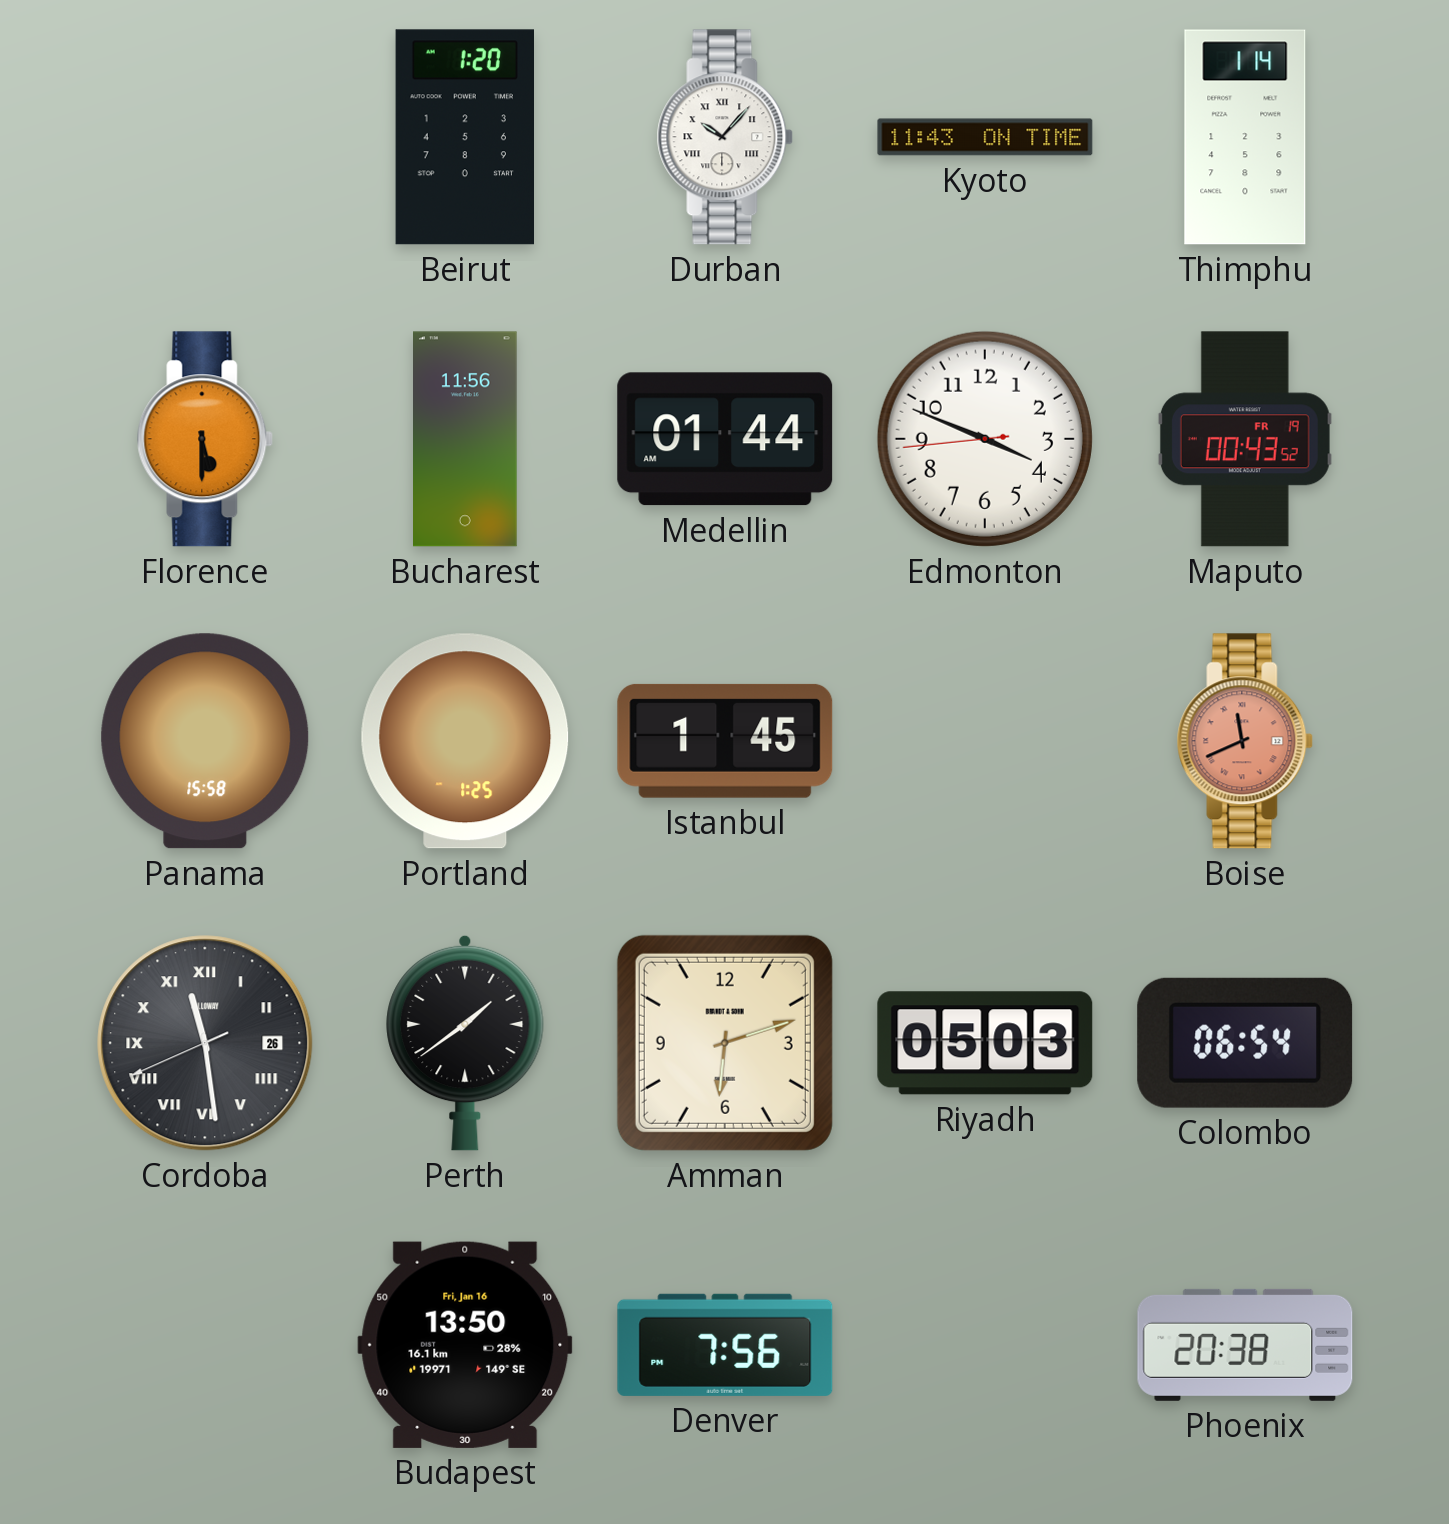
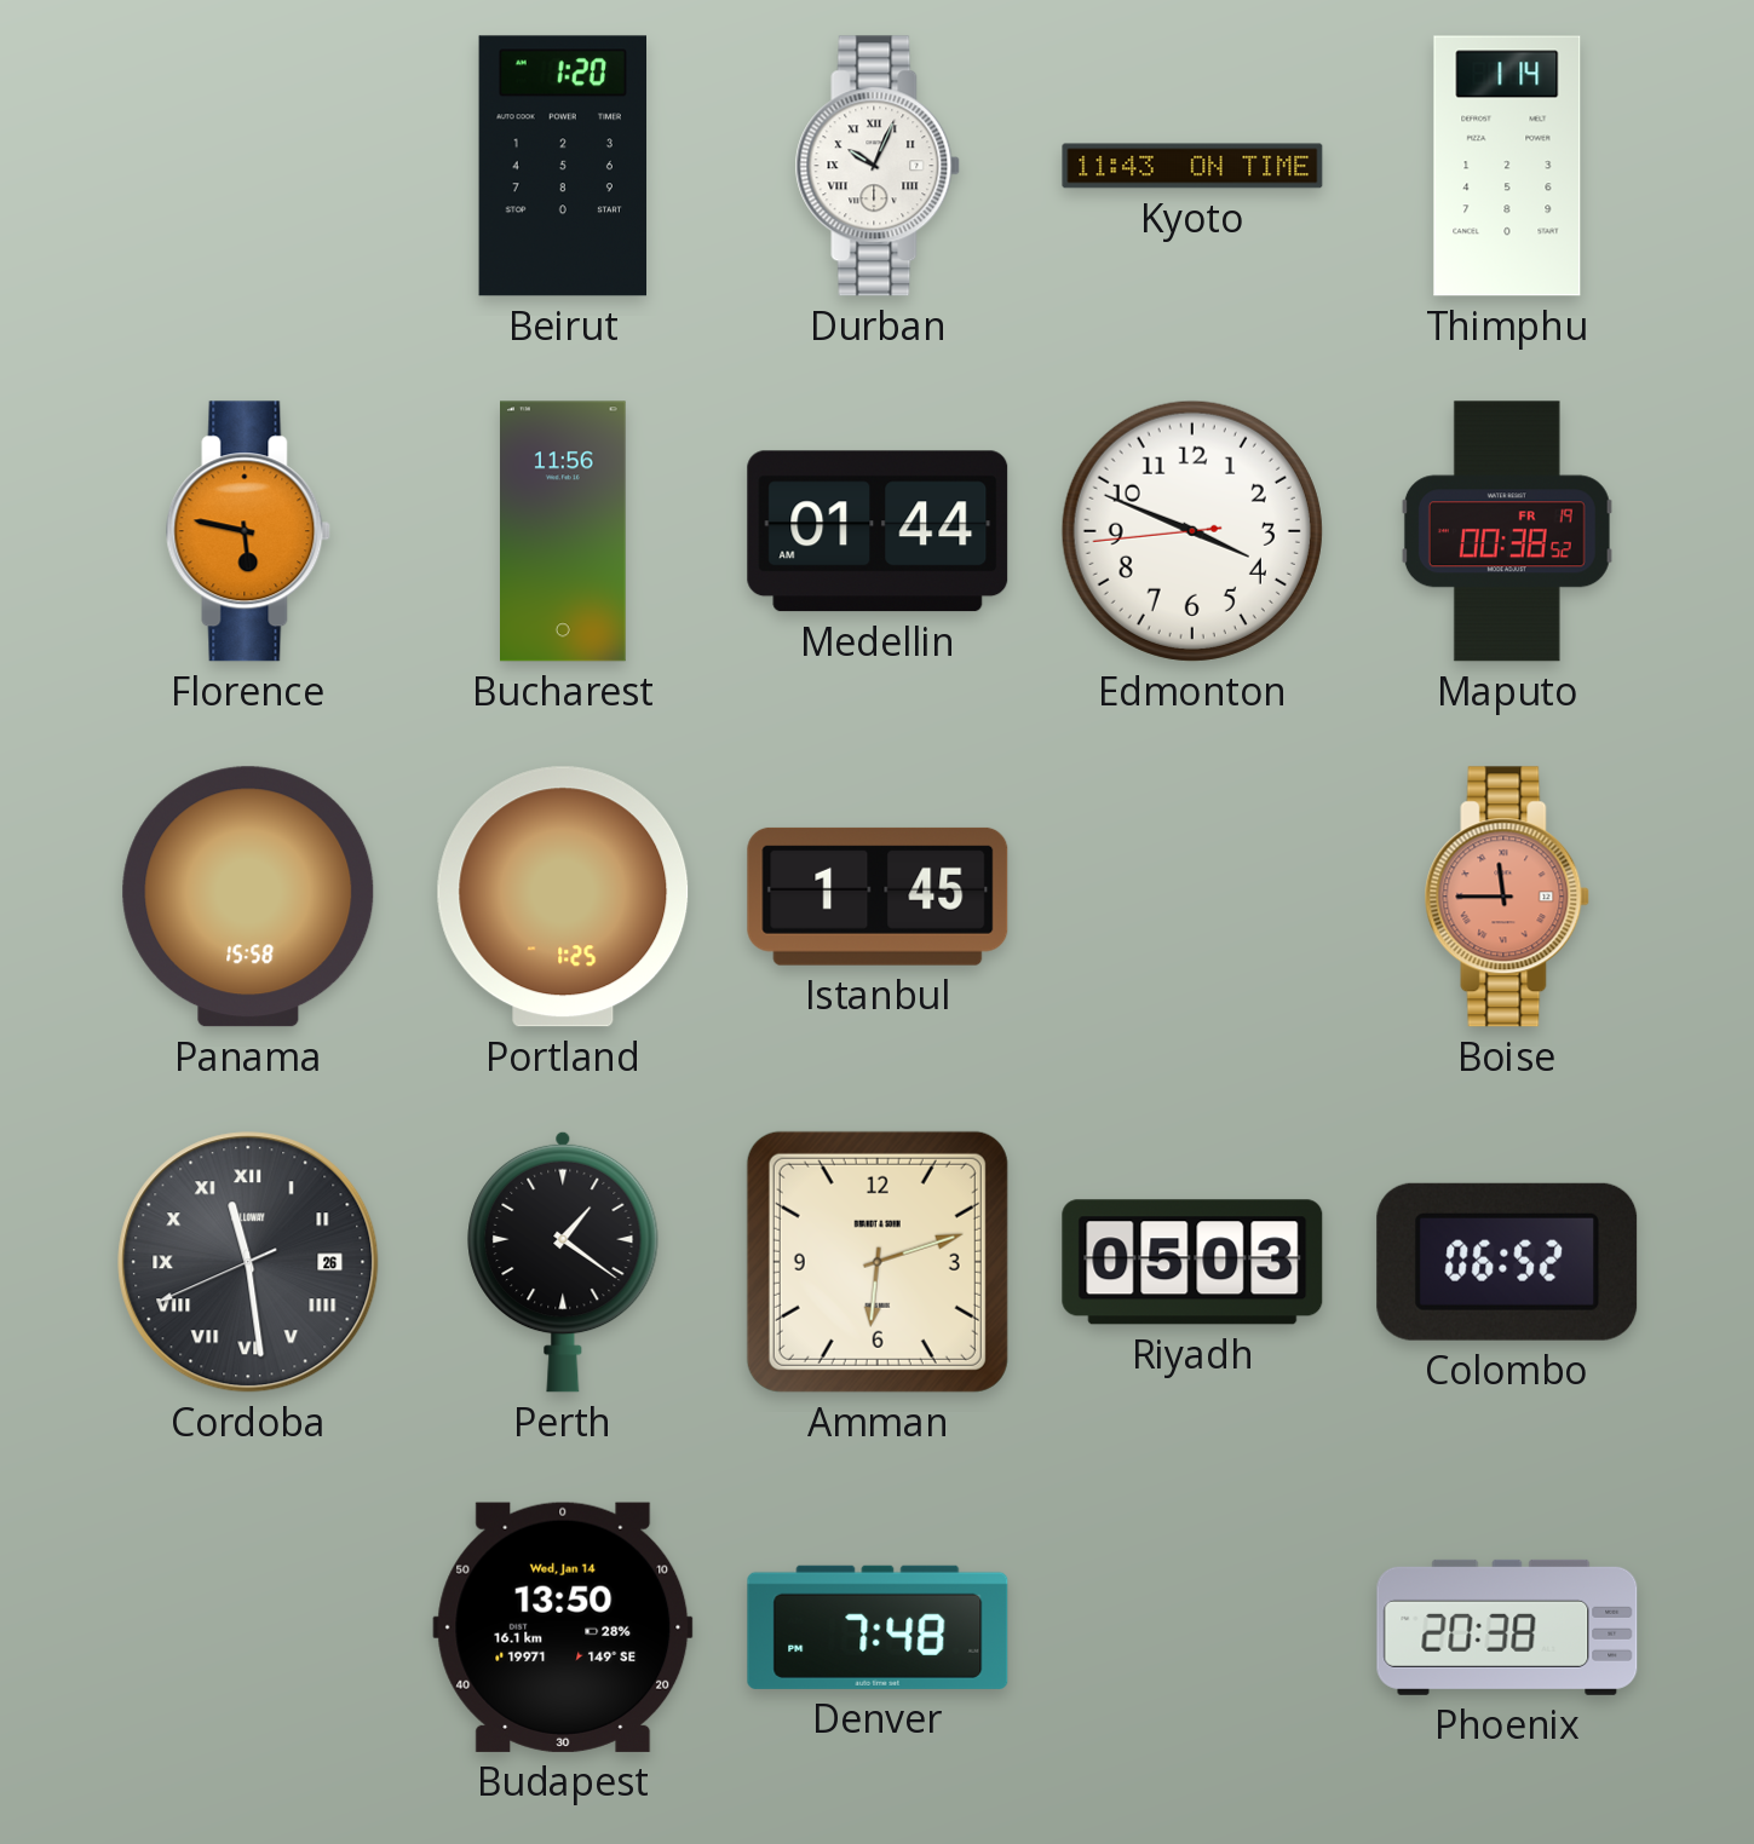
Durban: 10:07 -> 10:04 (878, 166)
Florence: 5:30 -> 5:47 (248, 531)
Maputo: 00:43 -> 00:38 (1507, 531)
Boise: 11:41 -> 11:45 (1507, 897)
Perth: 1:39 -> 1:21 (563, 1262)
Colombo: 06:54 -> 06:52 (1507, 1262)
Budapest date: Fri, Jan 16 -> Wed, Jan 14 (563, 1627)
Denver: 7:56 -> 7:48 (878, 1627)
